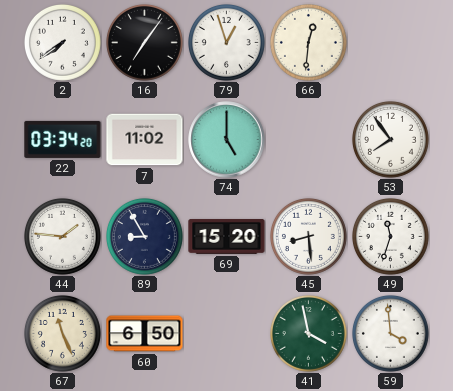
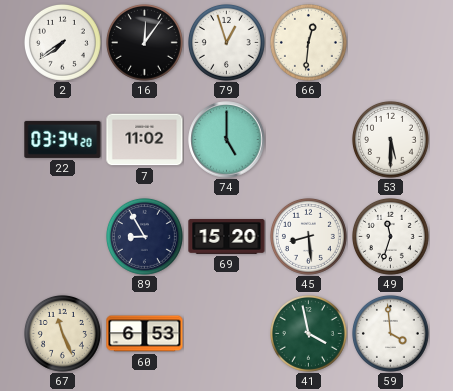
16: 7:06 -> 12:06 (144, 42)
53: 7:54 -> 5:30 (390, 139)
44: 1:46 -> none (62, 236)
60: 6:50 -> 6:53 (145, 334)
